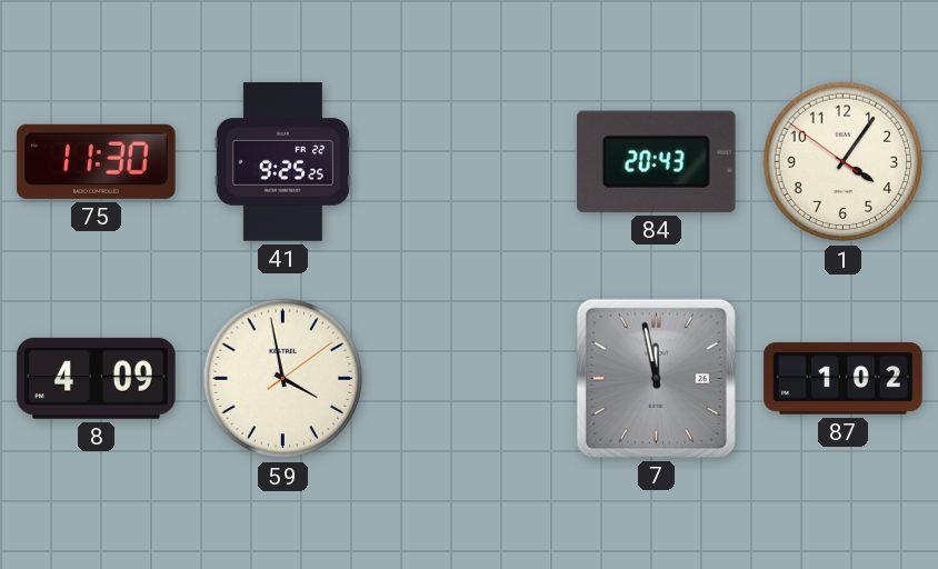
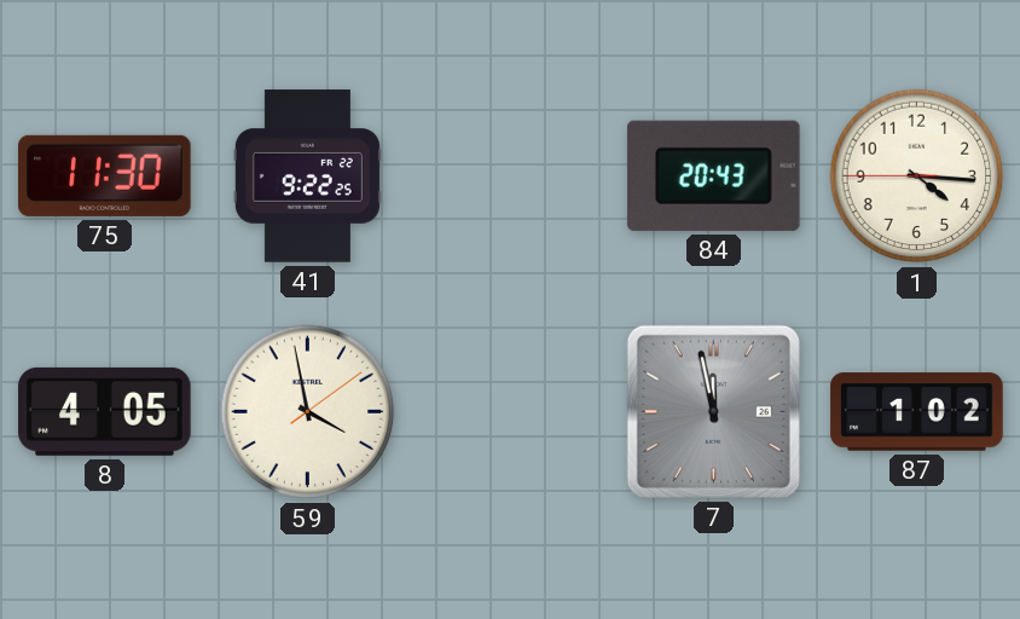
41: 9:25 -> 9:22 (307, 177)
1: 4:05 -> 4:15 (917, 177)
8: 4:09 -> 4:05 (105, 411)
